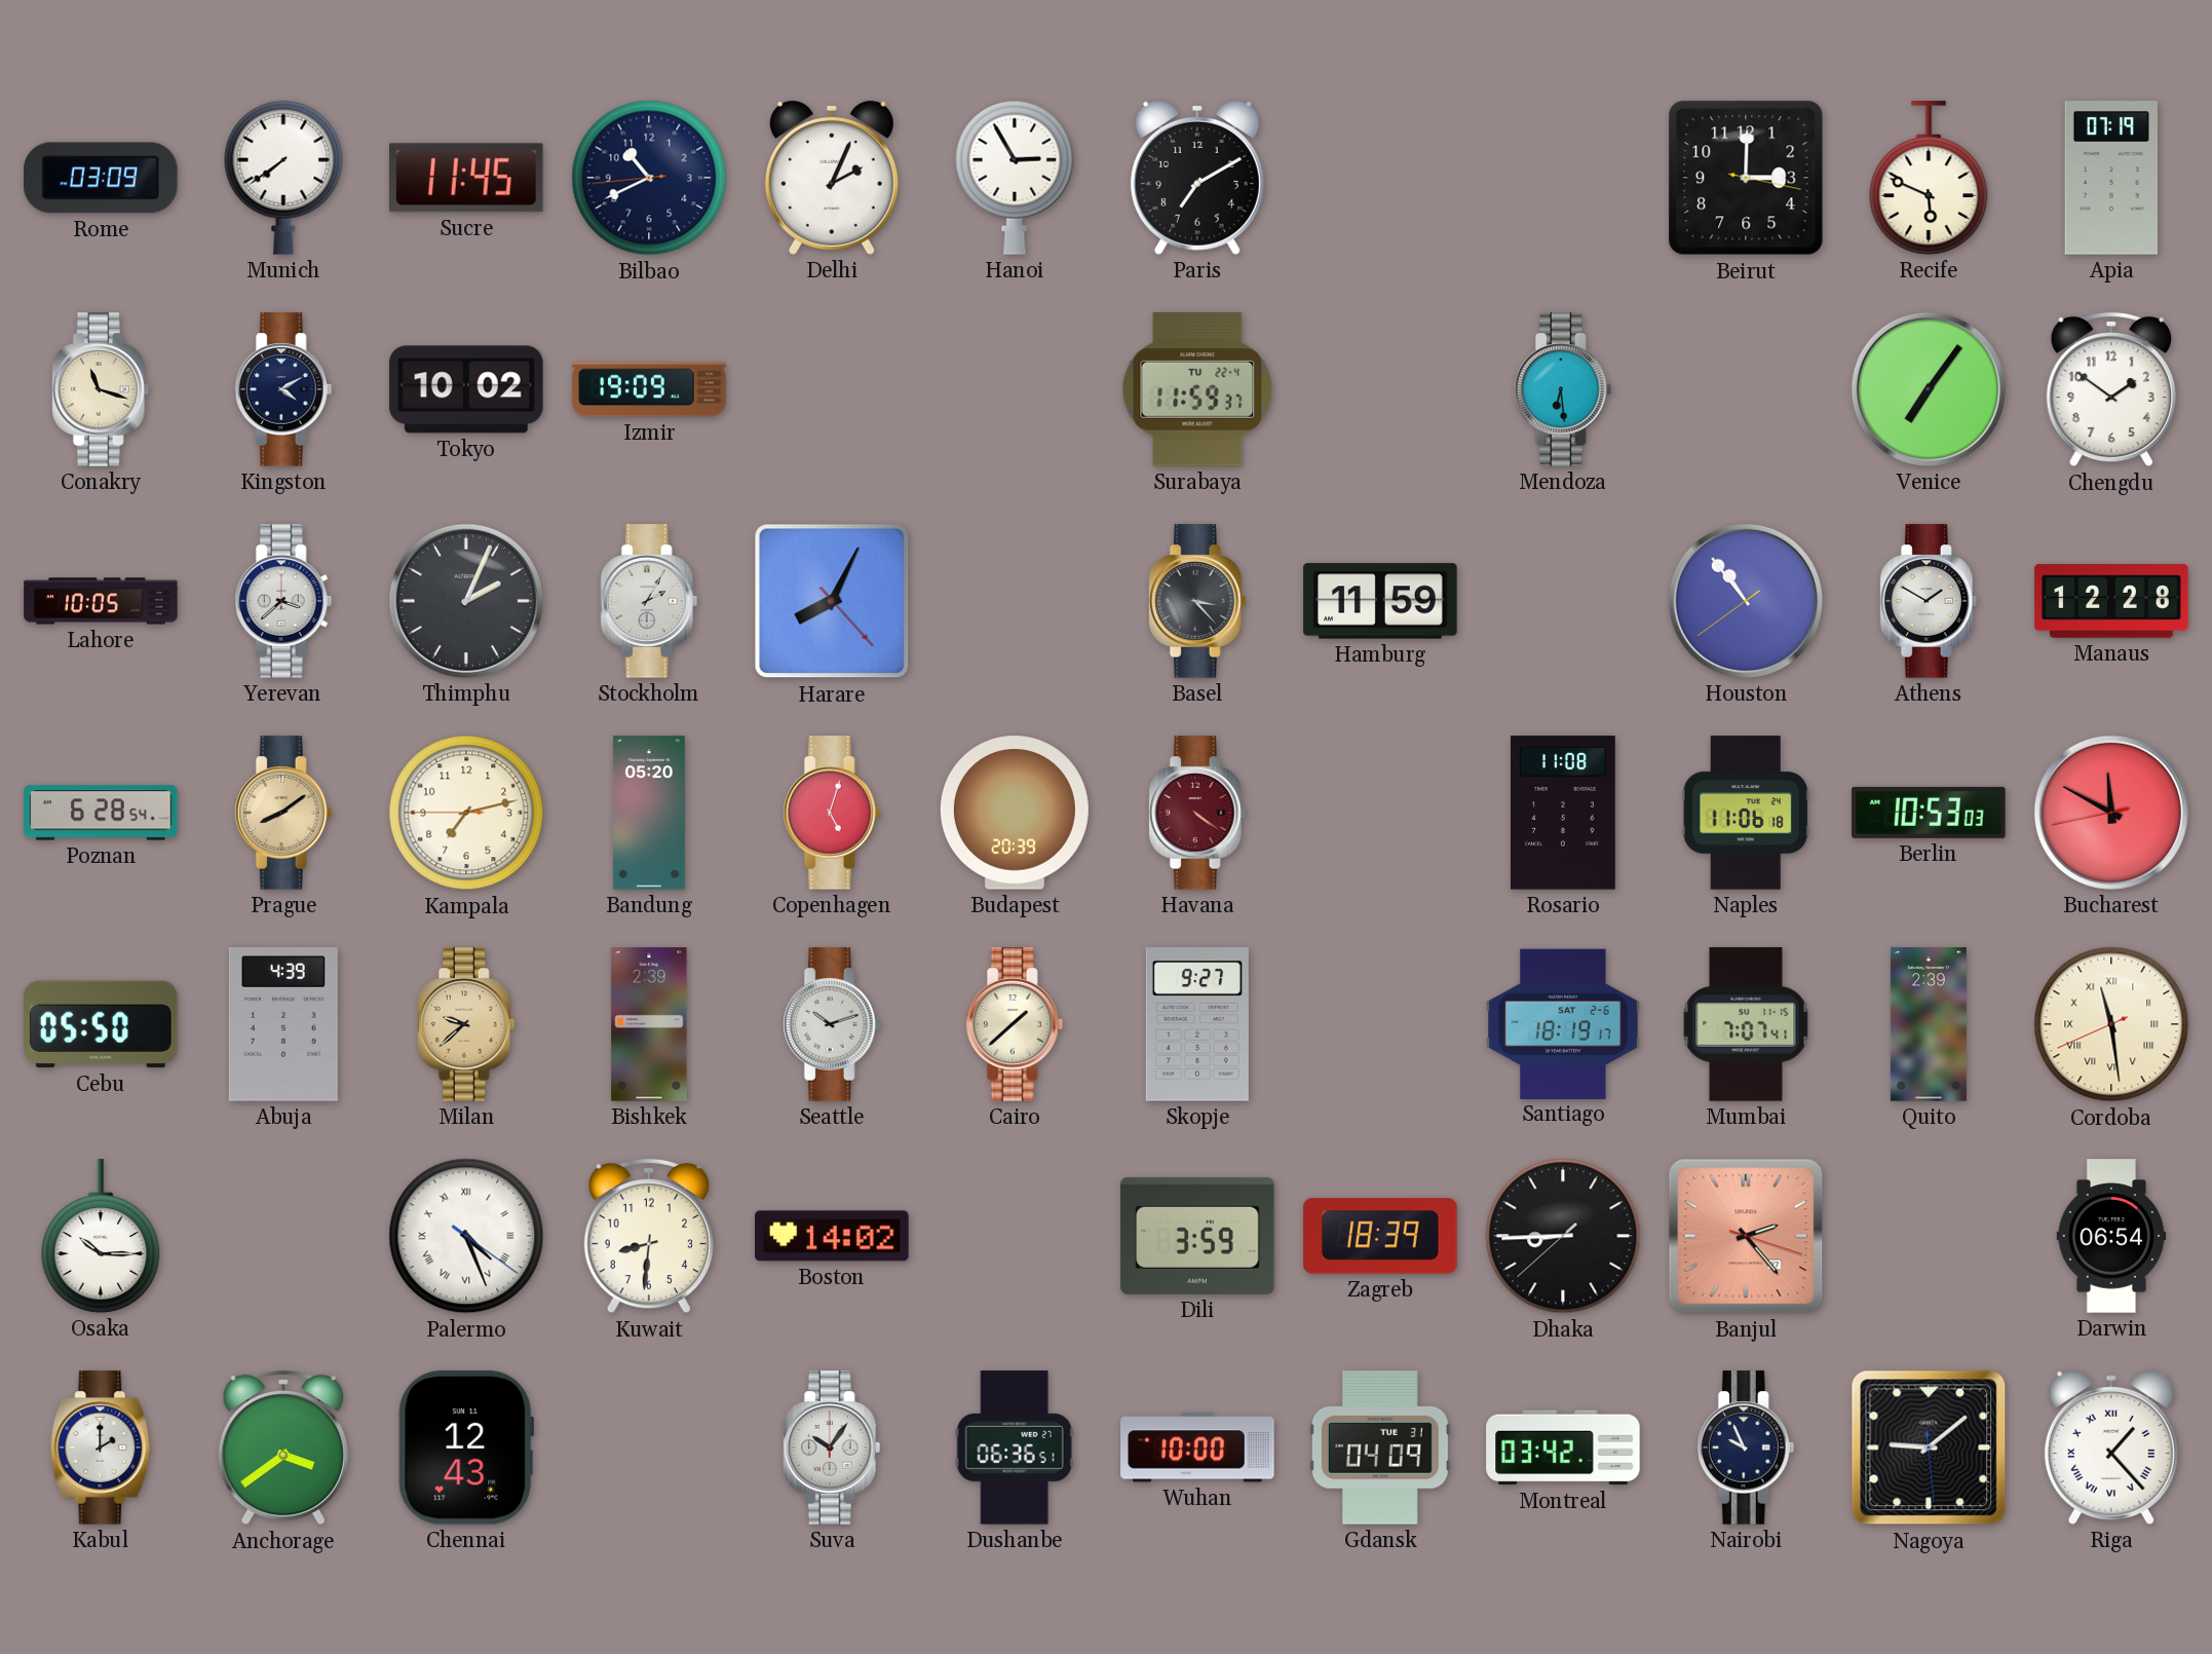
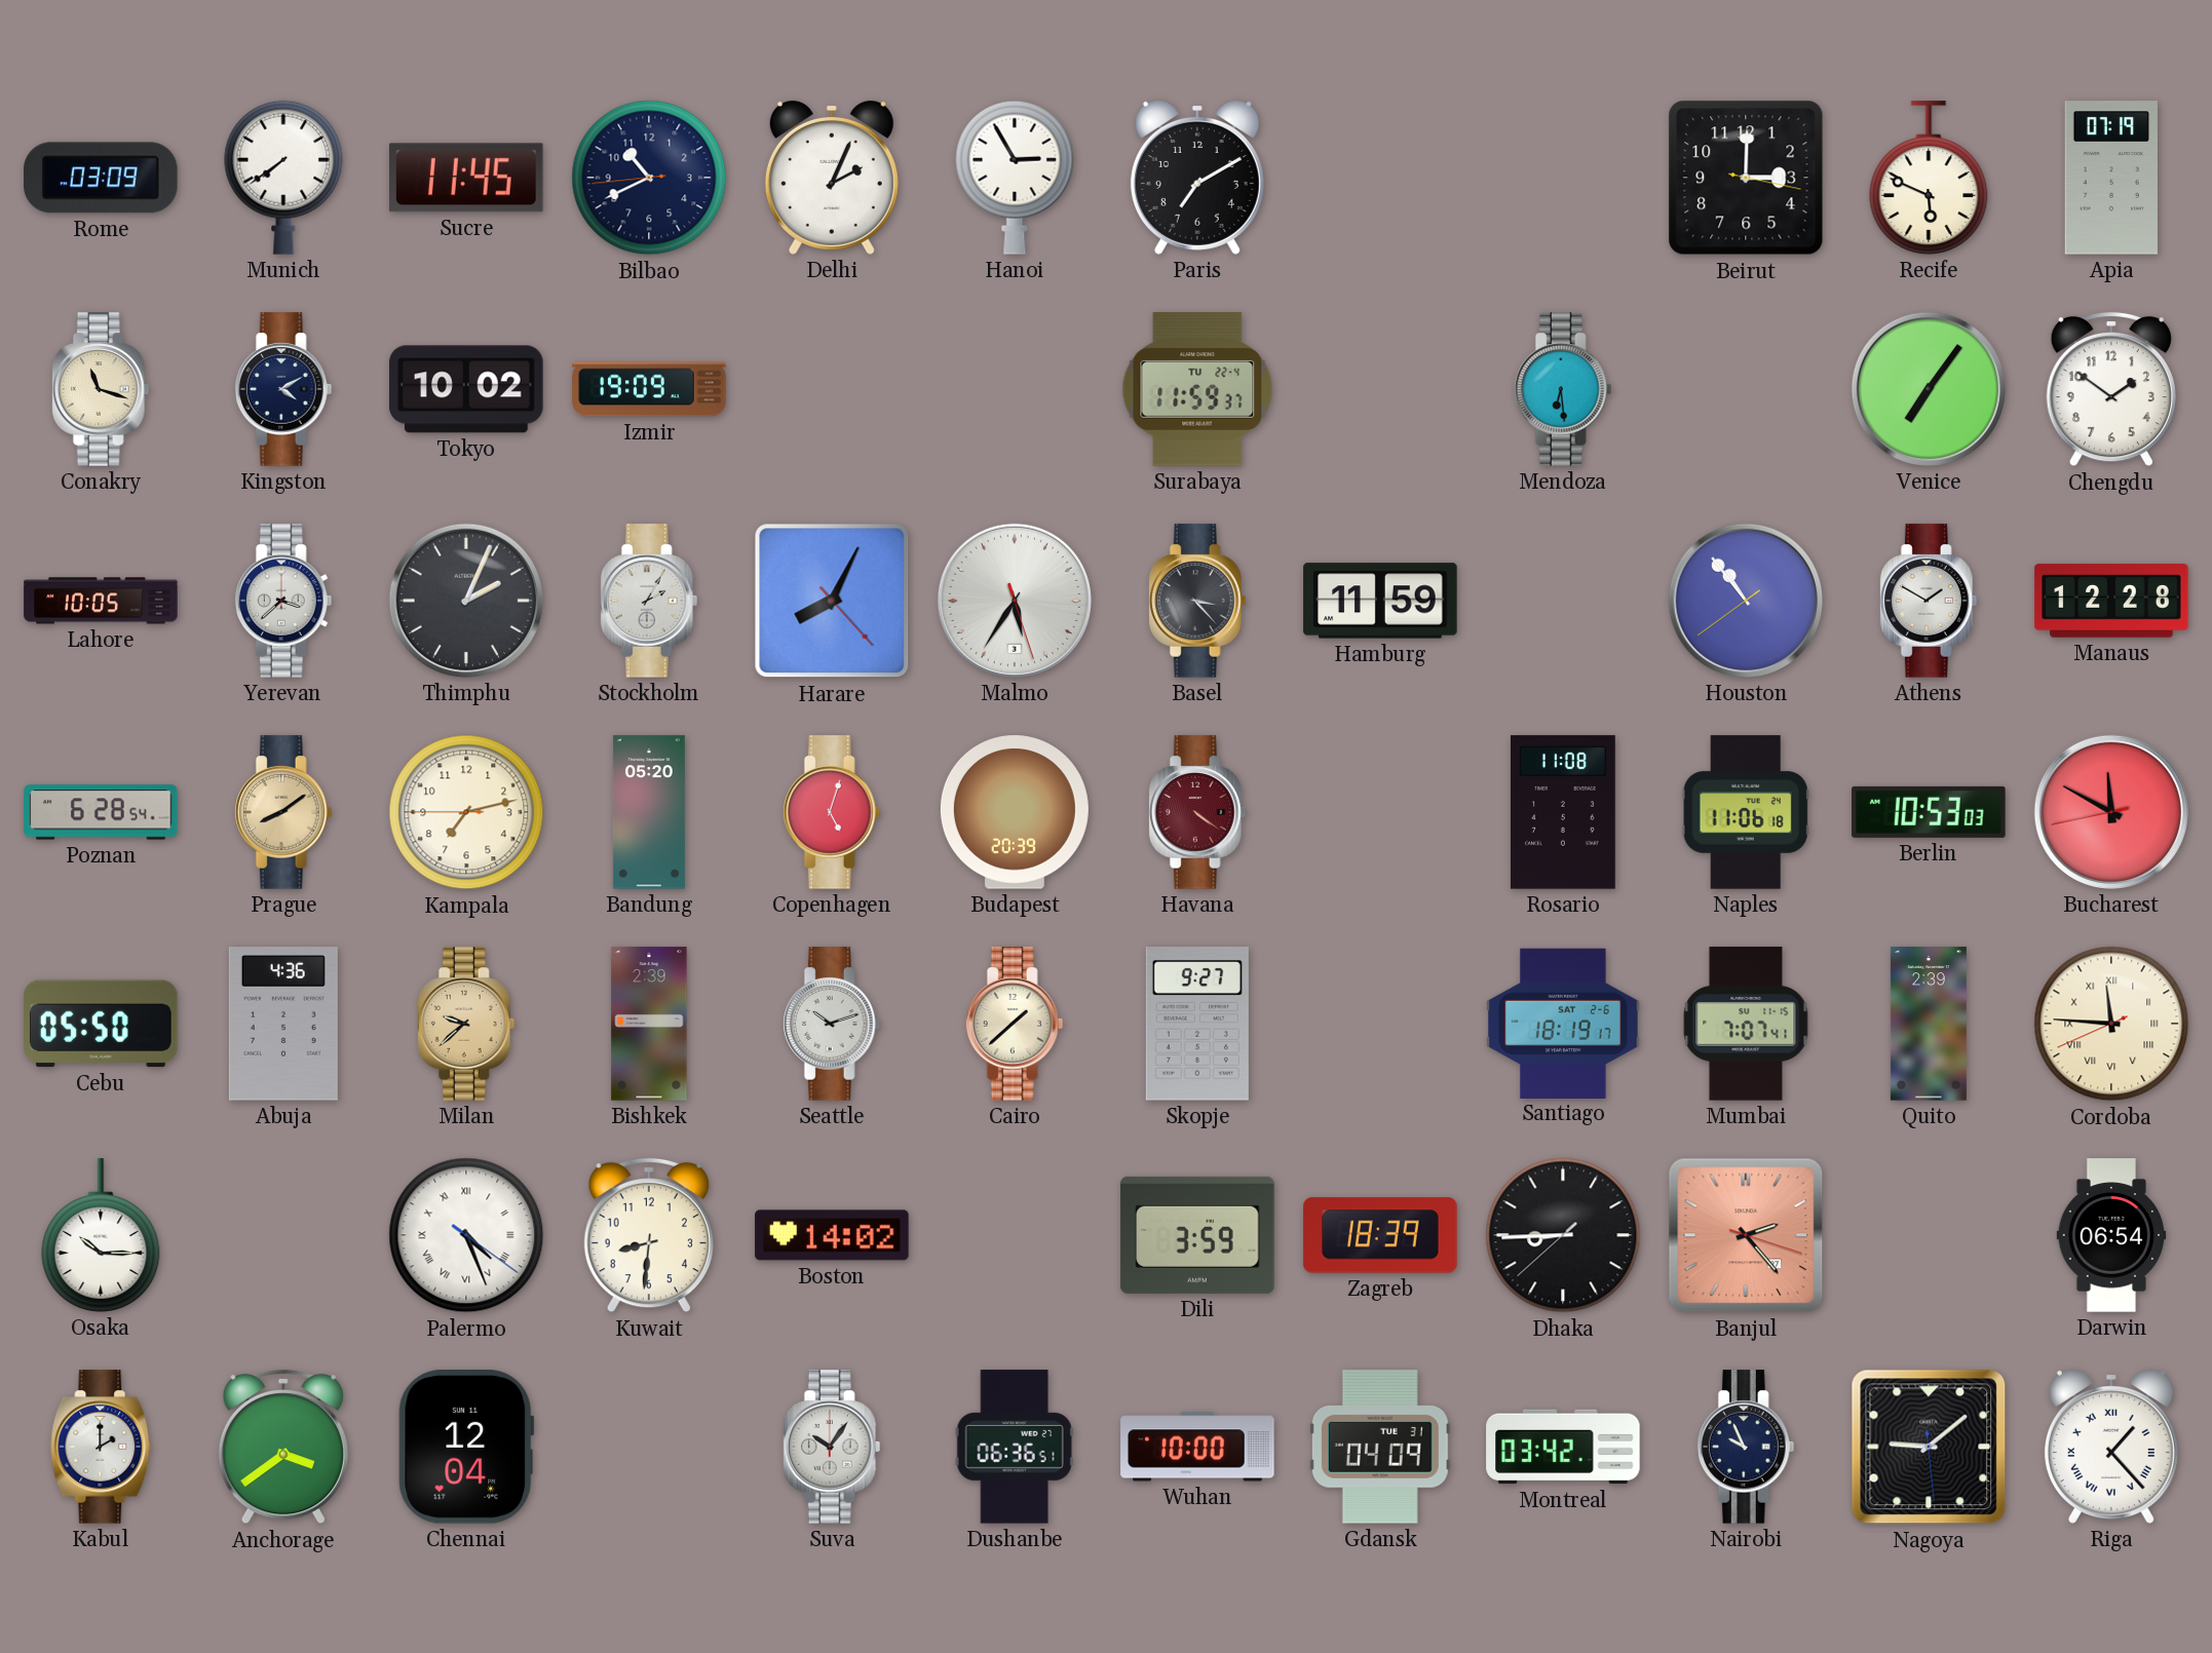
Malmo: none -> 5:35 (1015, 601)
Abuja: 4:39 -> 4:36 (283, 1024)
Cordoba: 11:28 -> 11:45 (2111, 1024)
Chennai: 12:43 -> 12:04 (466, 1448)
